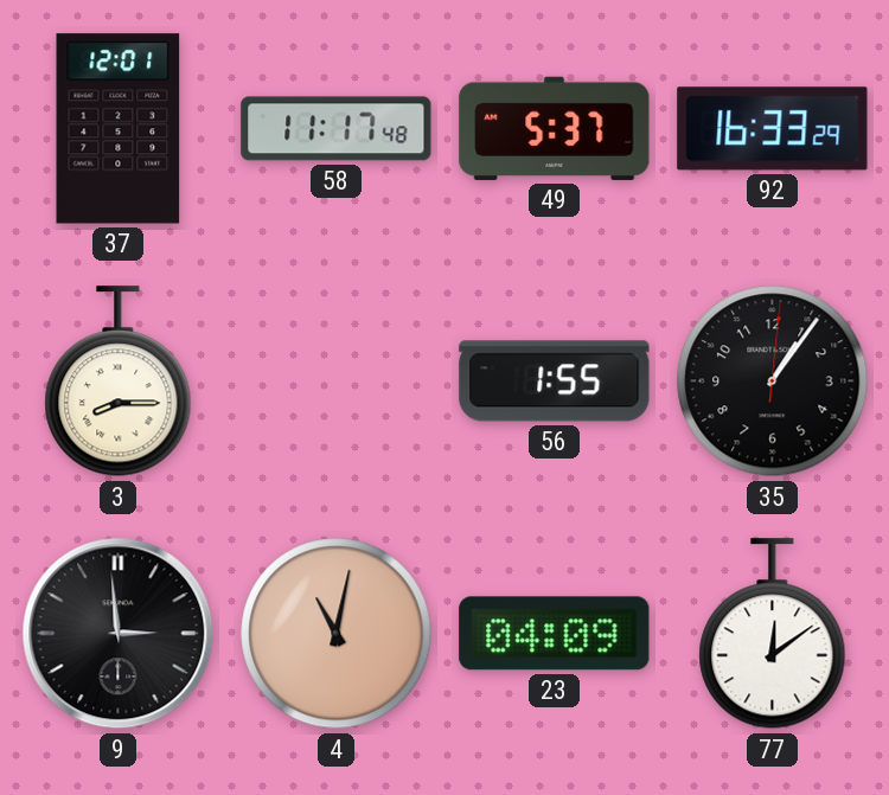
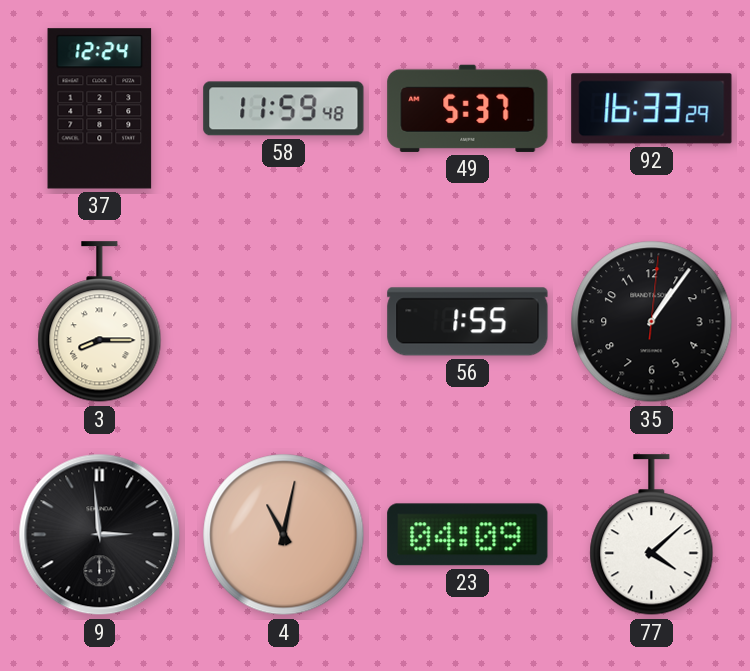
37: 12:01 -> 12:24 (100, 109)
58: 11:17 -> 11:59 (284, 109)
77: 12:09 -> 4:08 (652, 535)
